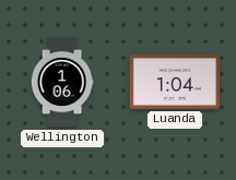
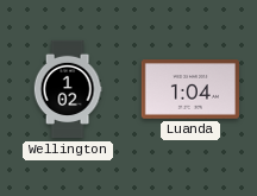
Wellington: 1:06 -> 1:02 (68, 89)
